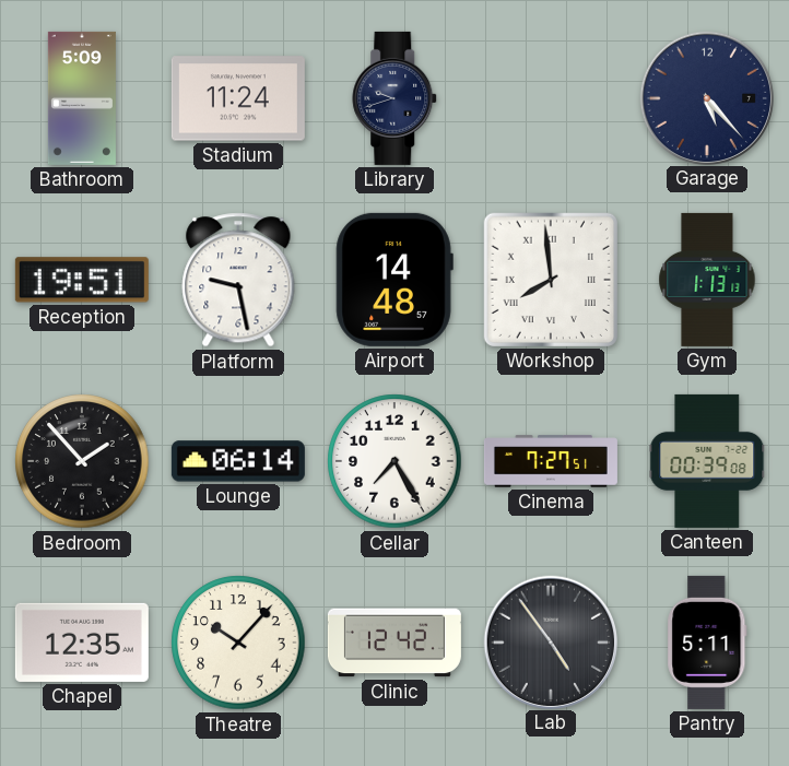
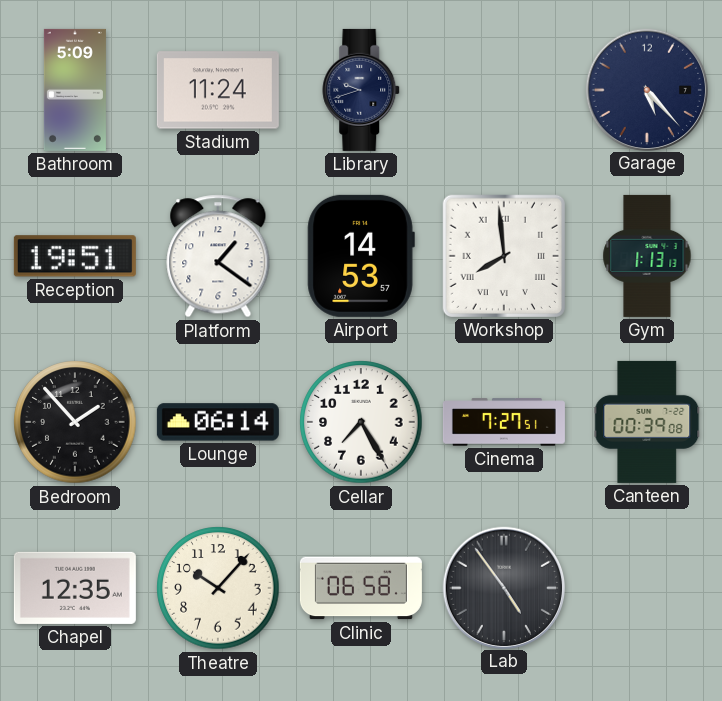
Platform: 9:28 -> 1:21 (218, 256)
Airport: 14:48 -> 14:53 (361, 256)
Clinic: 12:42 -> 06:58 (361, 588)
Pantry: 5:11 -> none (707, 643)
